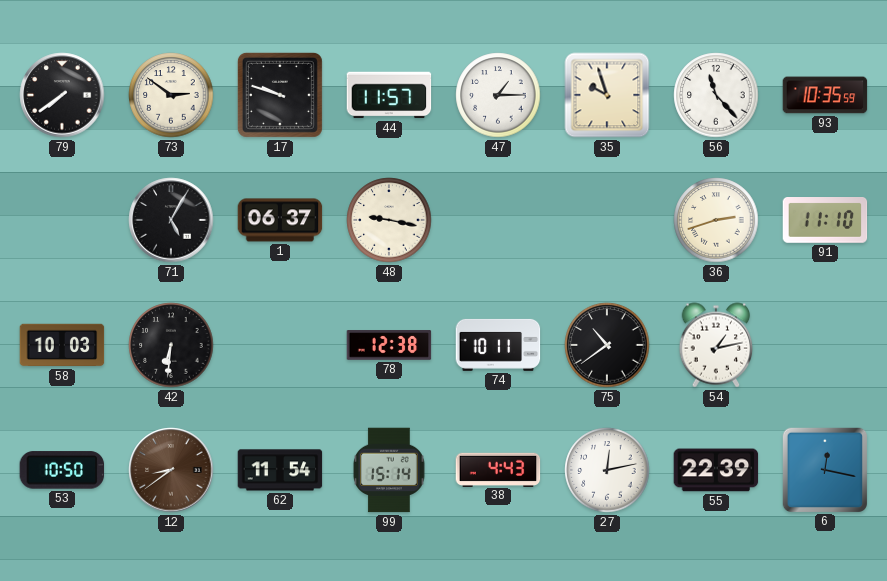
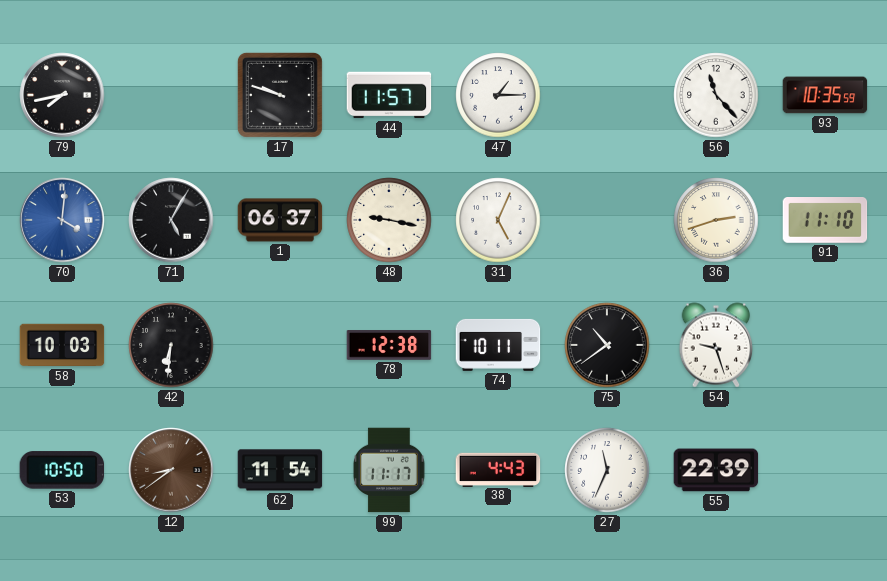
79: 7:39 -> 7:43 (62, 95)
73: 2:51 -> none (171, 95)
35: 9:57 -> none (607, 95)
70: none -> 4:01 (62, 220)
31: none -> 5:04 (498, 220)
54: 1:13 -> 9:27 (716, 345)
99: 15:14 -> 11:17 (390, 470)
27: 12:13 -> 11:34 (607, 470)
6: 12:17 -> none (824, 469)
